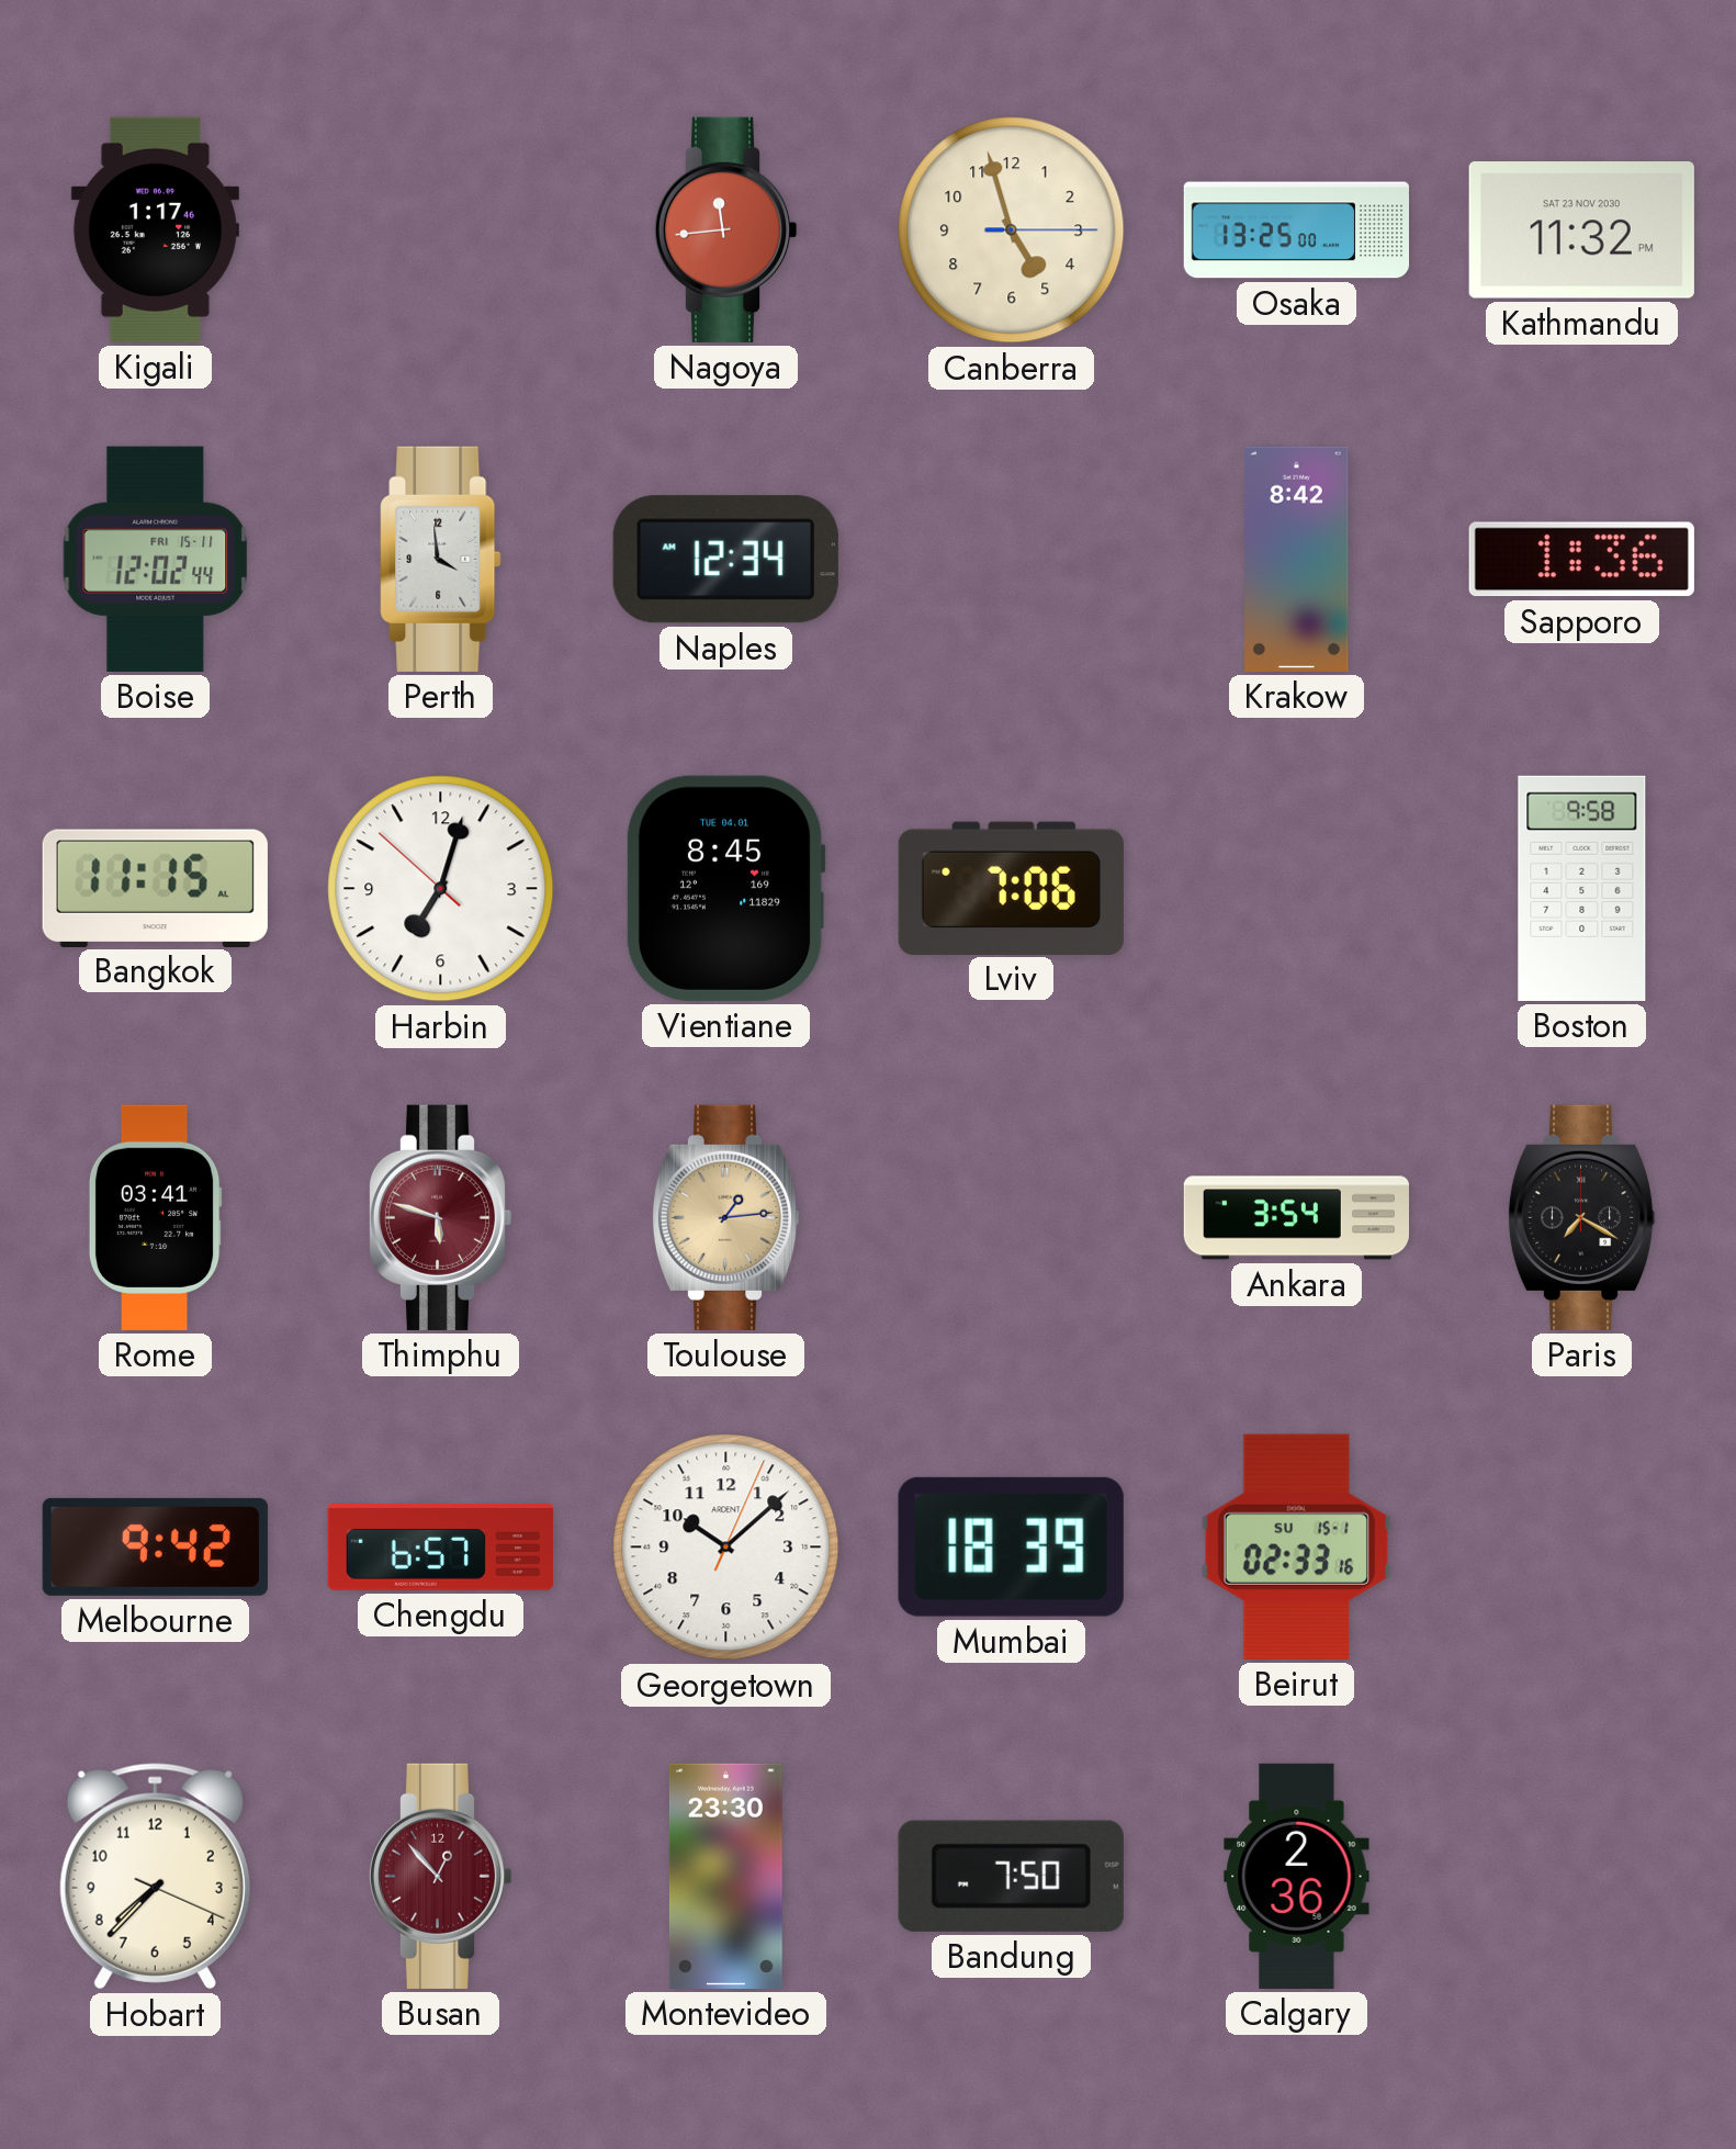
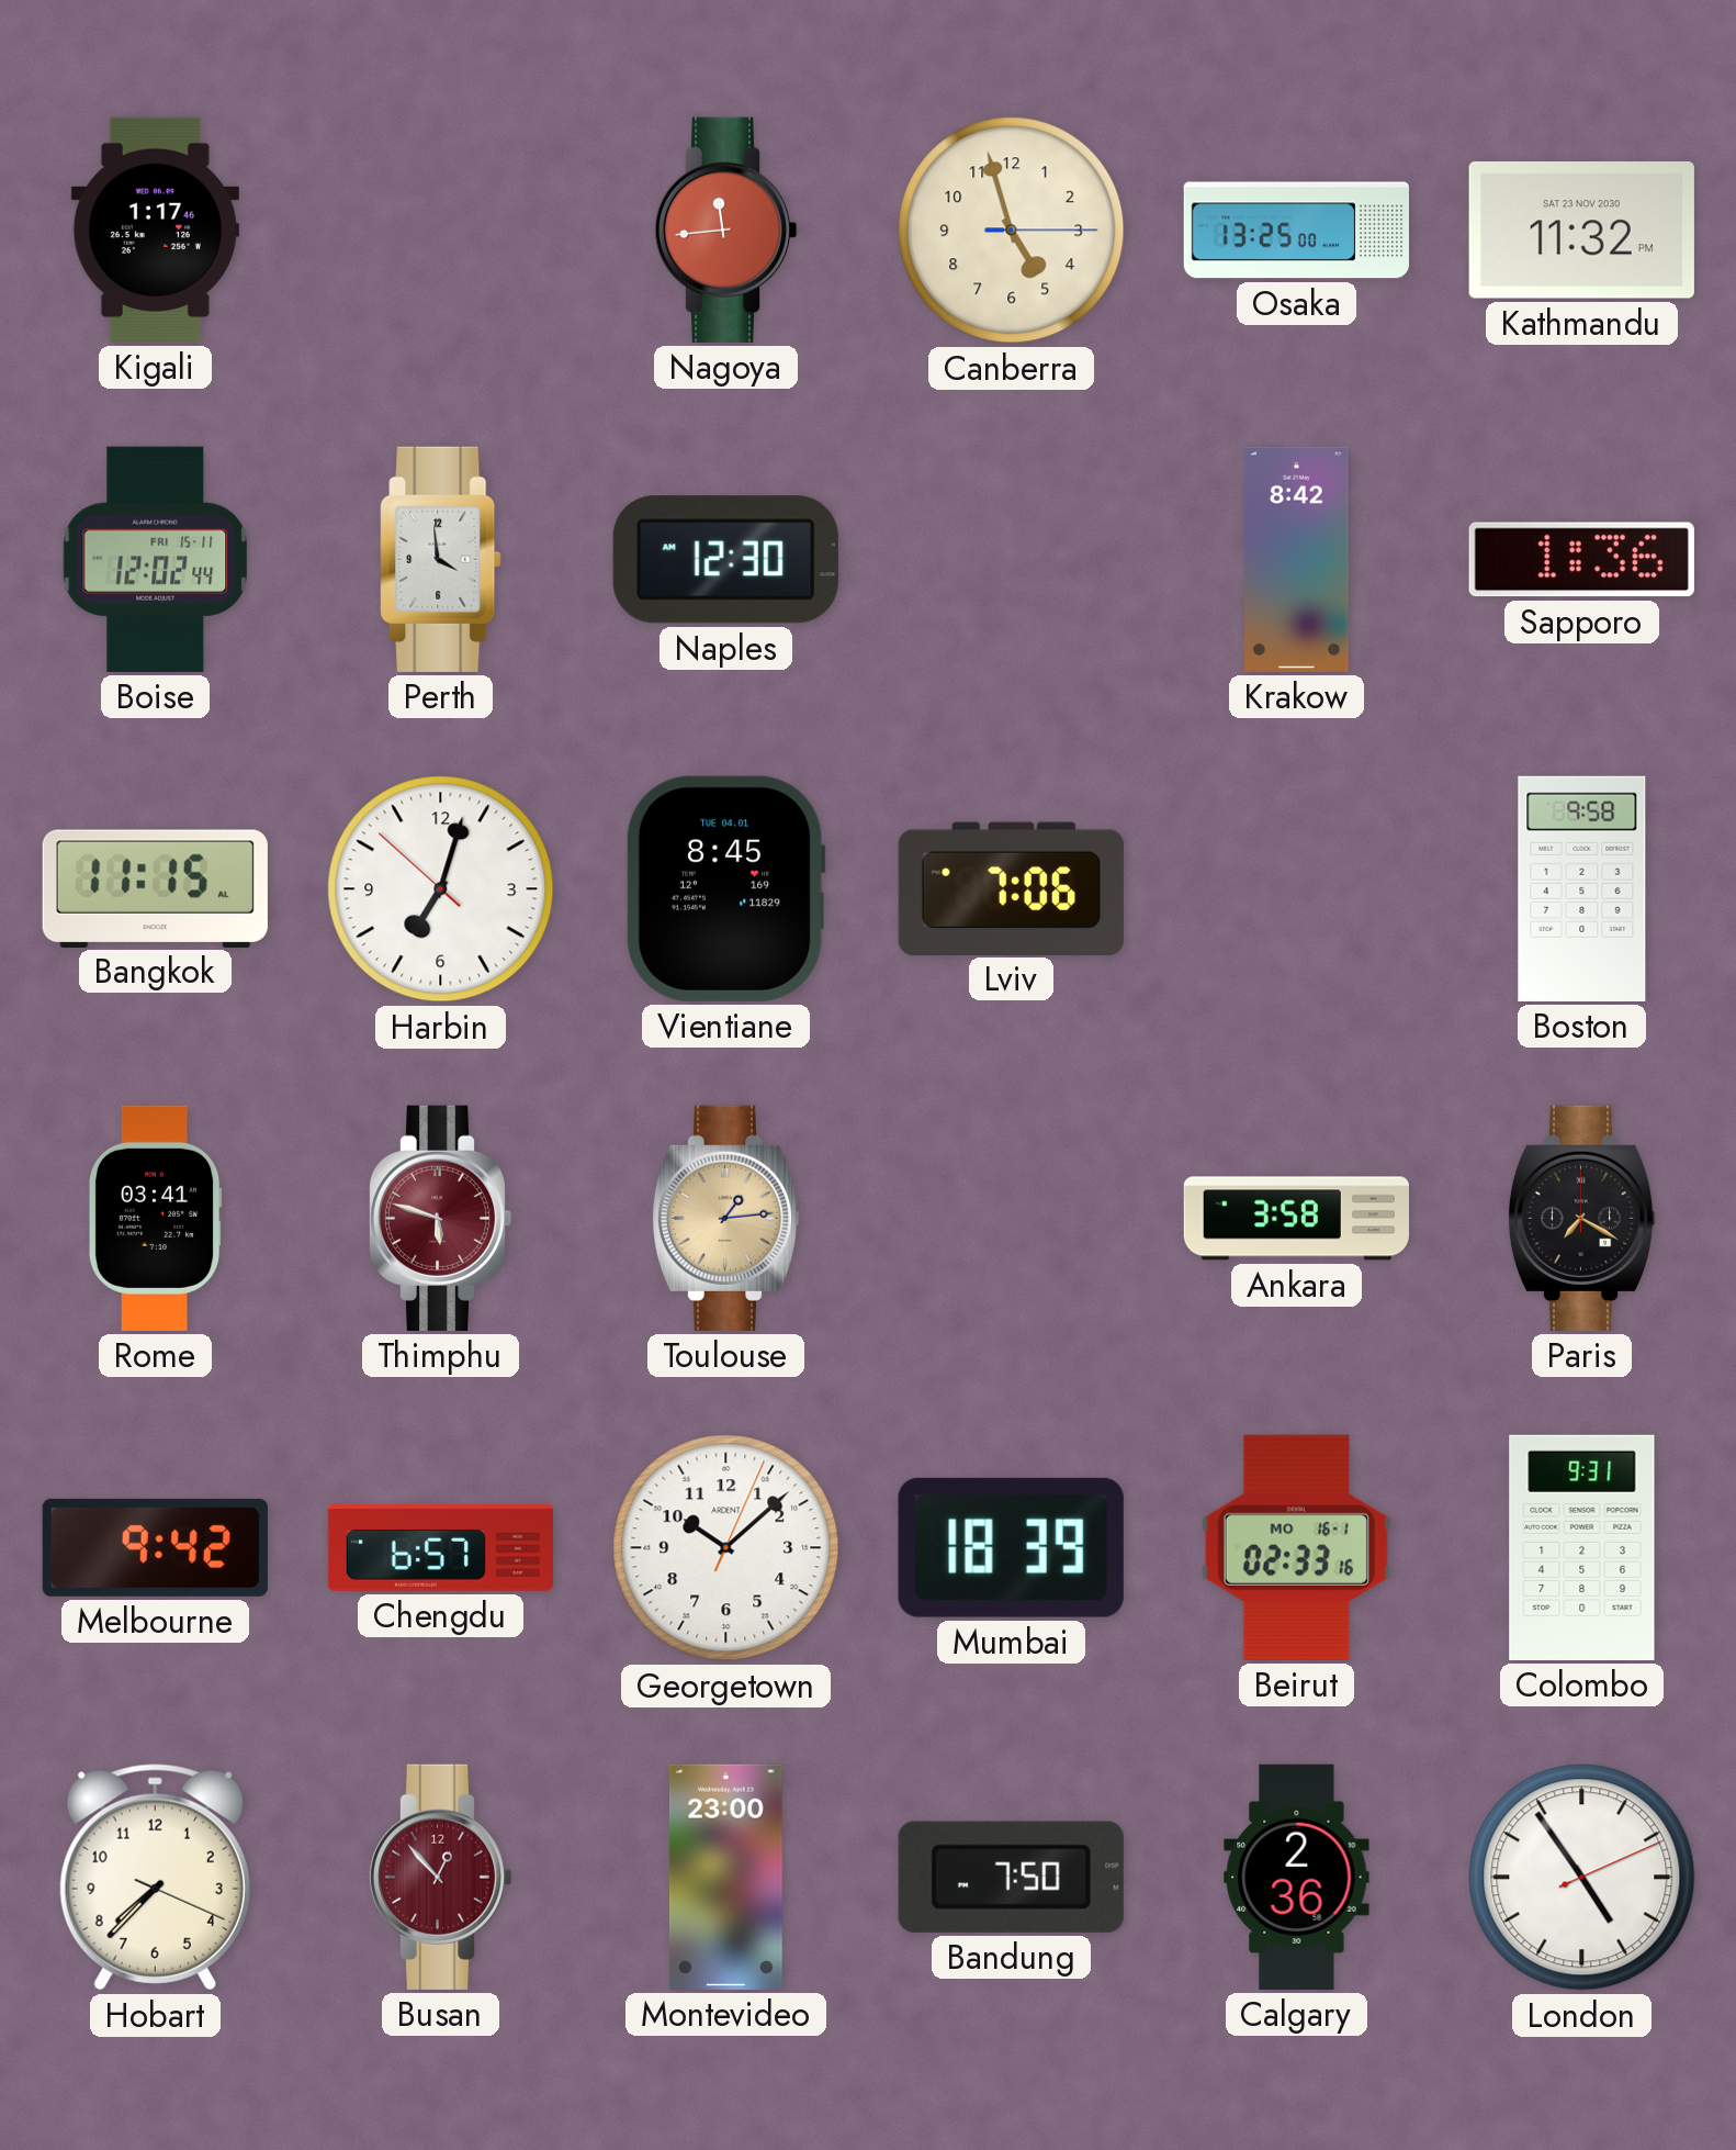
Naples: 12:34 -> 12:30 (725, 560)
Ankara: 3:54 -> 3:58 (1296, 1219)
Beirut date: SU 15-1 -> MO 16-1 (1296, 1547)
Colombo: none -> 9:31 (1582, 1547)
Montevideo: 23:30 -> 23:00 (725, 1877)
London: none -> 4:54 (1582, 1878)
